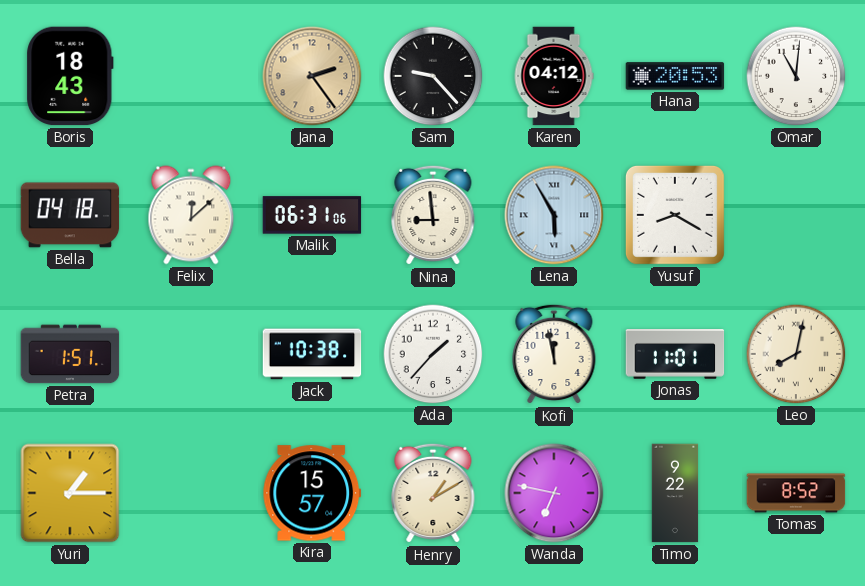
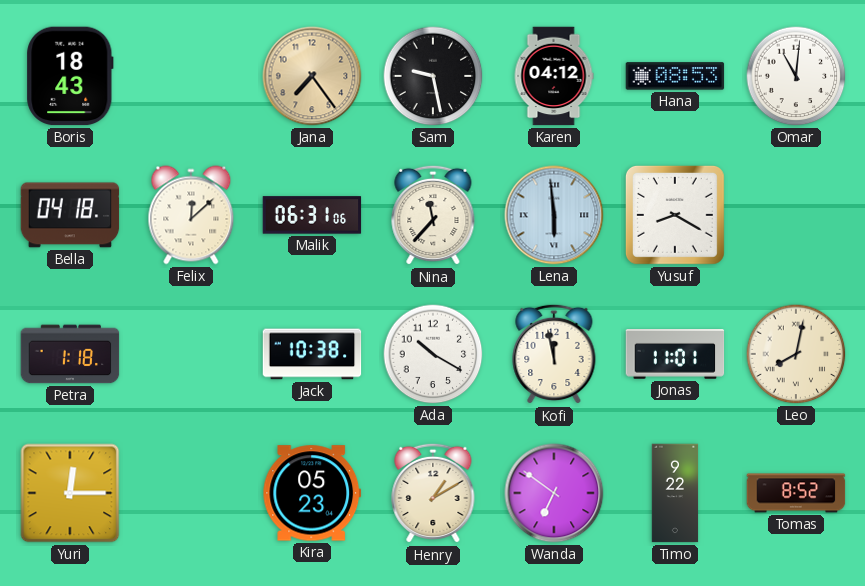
Jana: 2:24 -> 7:24 (312, 76)
Sam: 9:23 -> 9:28 (433, 76)
Hana: 20:53 -> 08:53 (675, 76)
Nina: 8:59 -> 11:37 (433, 215)
Lena: 5:55 -> 5:59 (554, 215)
Petra: 1:51 -> 1:18 (70, 354)
Ada: 1:37 -> 10:20 (433, 354)
Yuri: 1:15 -> 12:15 (70, 493)
Kira: 15:57 -> 05:23 (312, 493)
Wanda: 6:47 -> 6:51 (554, 493)
